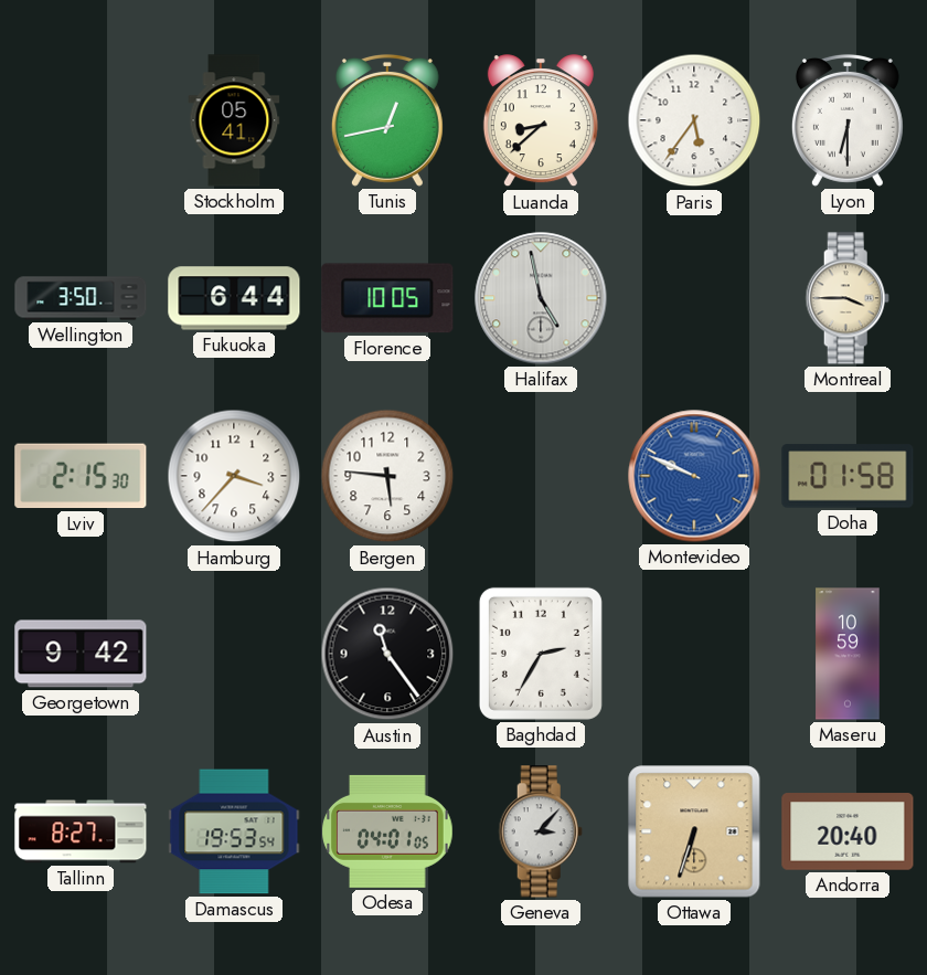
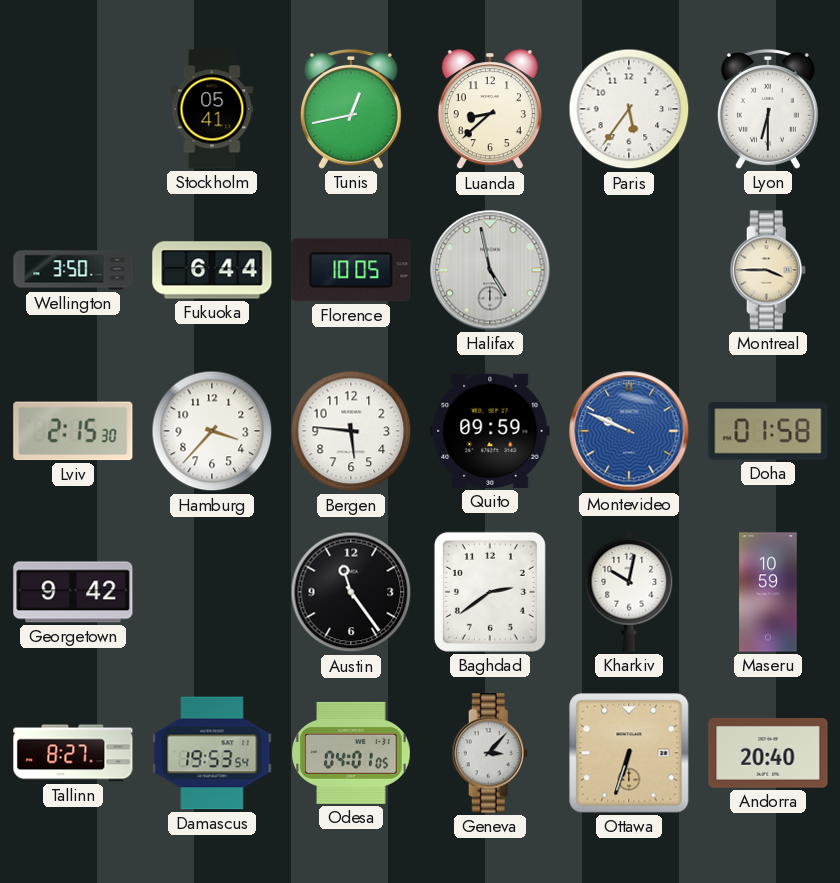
Quito: none -> 09:59 (490, 431)
Baghdad: 2:35 -> 2:39 (490, 592)
Kharkiv: none -> 10:02 (629, 592)
